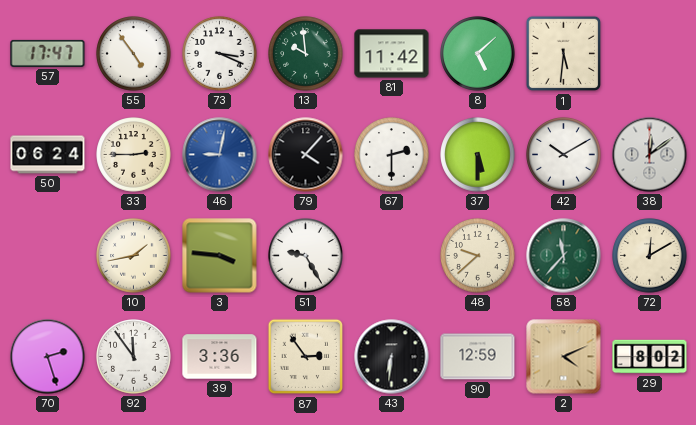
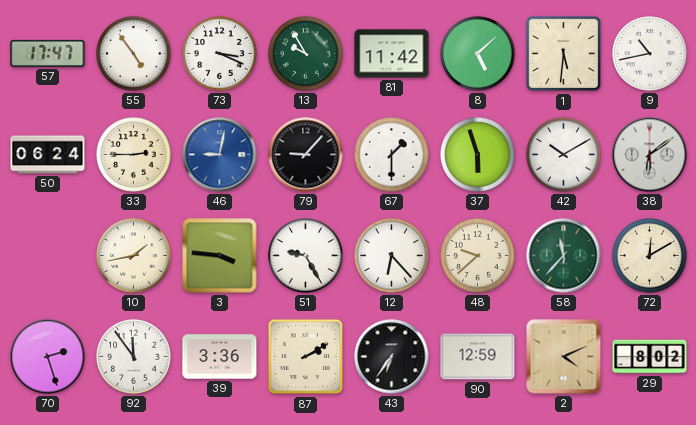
13: 9:59 -> 9:55 (306, 54)
9: none -> 10:43 (650, 54)
79: 4:07 -> 9:07 (306, 155)
67: 2:30 -> 1:30 (392, 155)
37: 5:30 -> 5:57 (478, 155)
38: 12:09 -> 6:09 (650, 155)
12: none -> 6:23 (392, 256)
87: 2:54 -> 2:10 (306, 357)
43: 6:31 -> 6:36 (392, 357)
